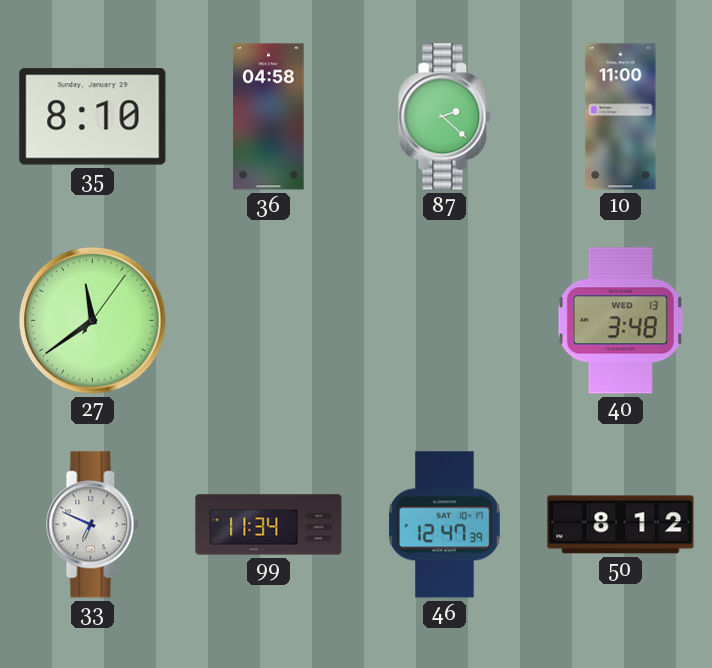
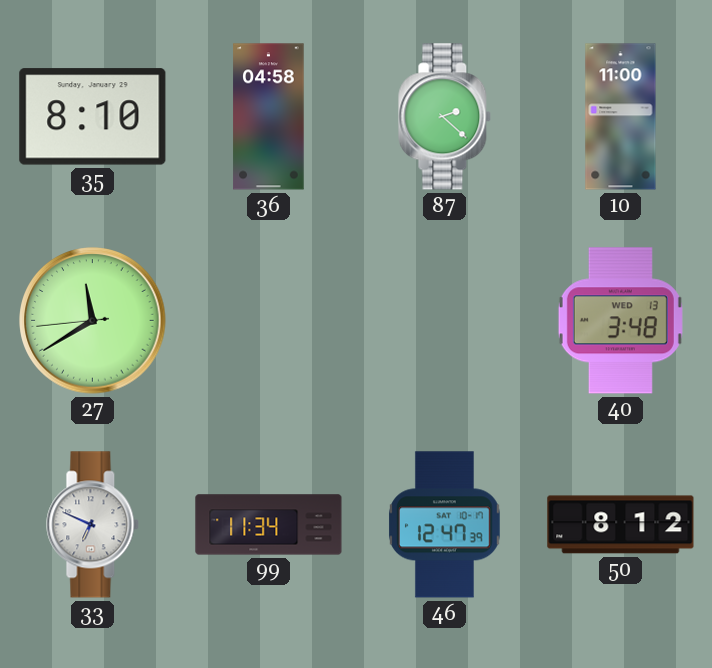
27: 11:39:06 -> 11:39:44 (93, 321)
